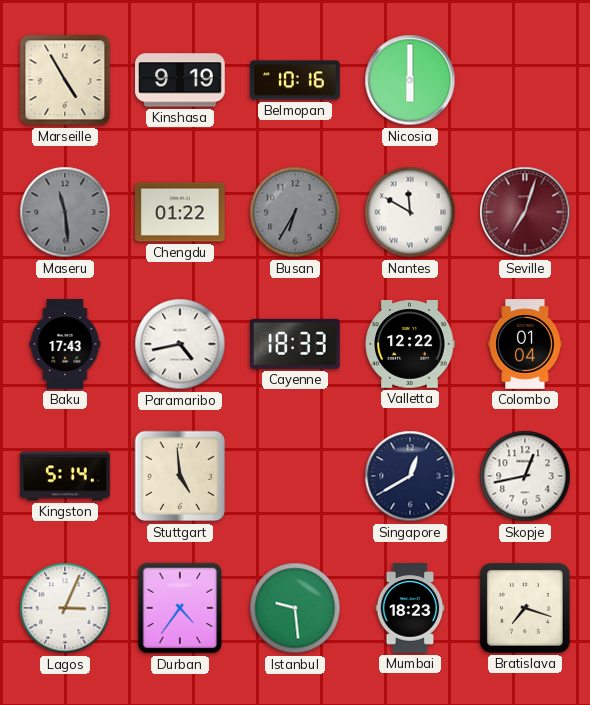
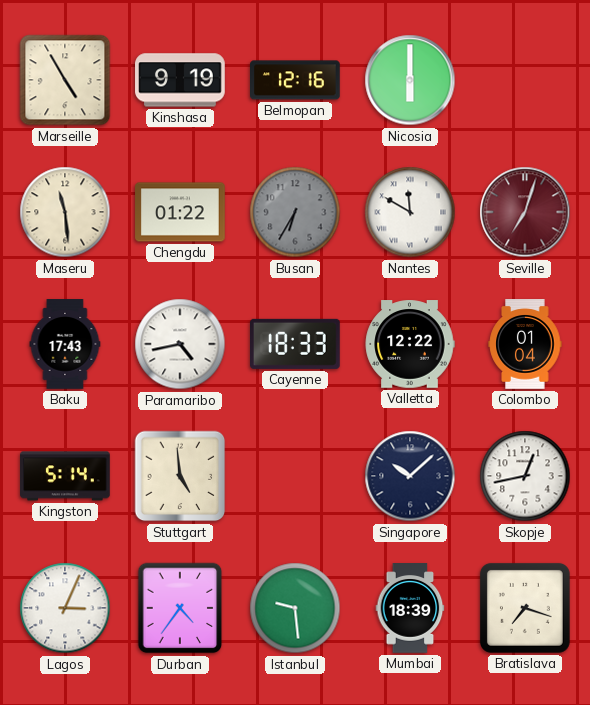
Belmopan: 10:16 -> 12:16 (296, 80)
Maseru dial: grey -> cream (65, 212)
Singapore: 12:40 -> 10:08 (410, 476)
Mumbai: 18:23 -> 18:39 (410, 608)
